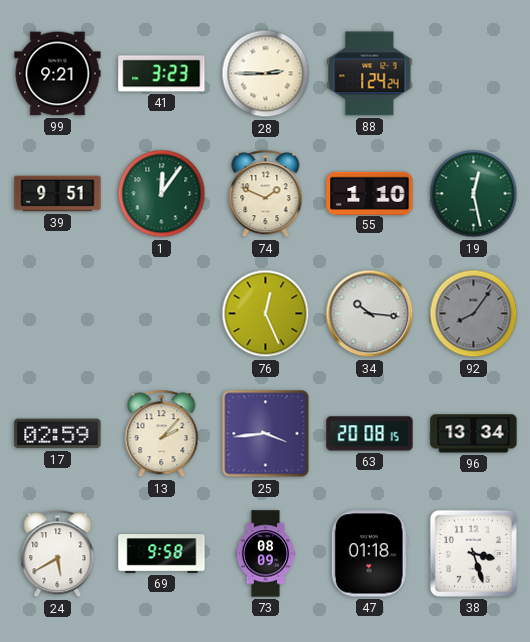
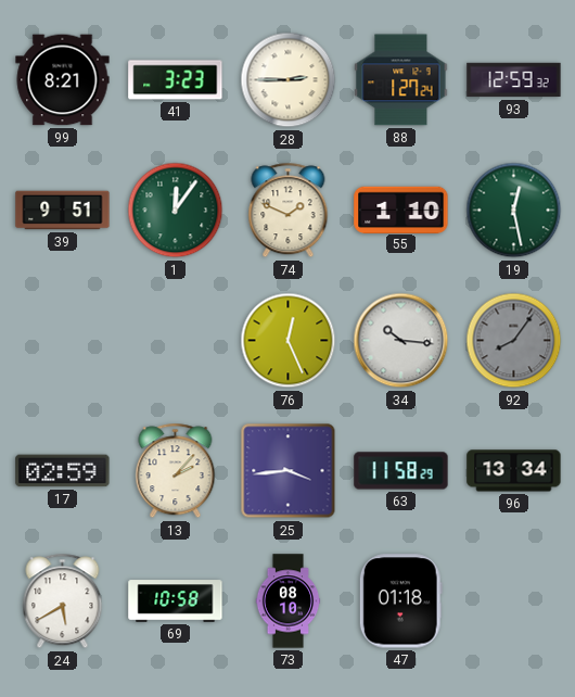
99: 9:21 -> 8:21 (63, 80)
88: 1:24 -> 1:27 (401, 80)
93: none -> 12:59 (514, 80)
63: 20:08 -> 11:58 (401, 471)
69: 9:58 -> 10:58 (176, 601)
73: 08:09 -> 08:10 (289, 601)
38: 3:27 -> none (473, 553)
